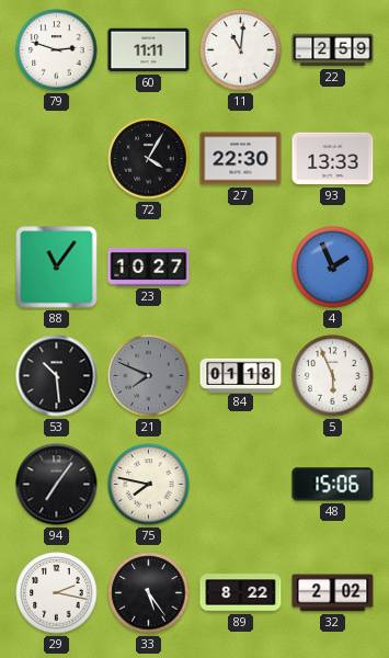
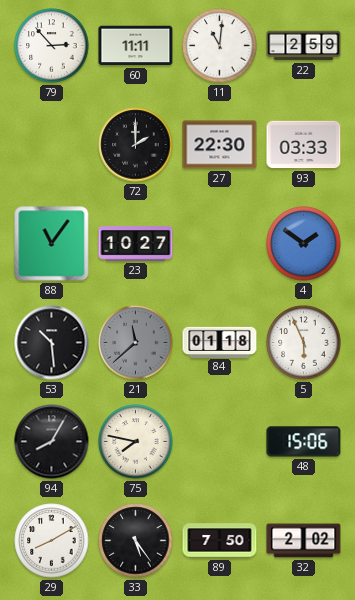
79: 2:48 -> 2:53 (52, 46)
72: 4:05 -> 2:00 (136, 145)
93: 13:33 -> 03:33 (304, 145)
4: 1:56 -> 1:51 (304, 244)
21: 7:49 -> 11:38 (136, 343)
94: 7:06 -> 8:05 (52, 442)
29: 2:17 -> 8:10 (52, 541)
89: 8:22 -> 7:50 (220, 541)
